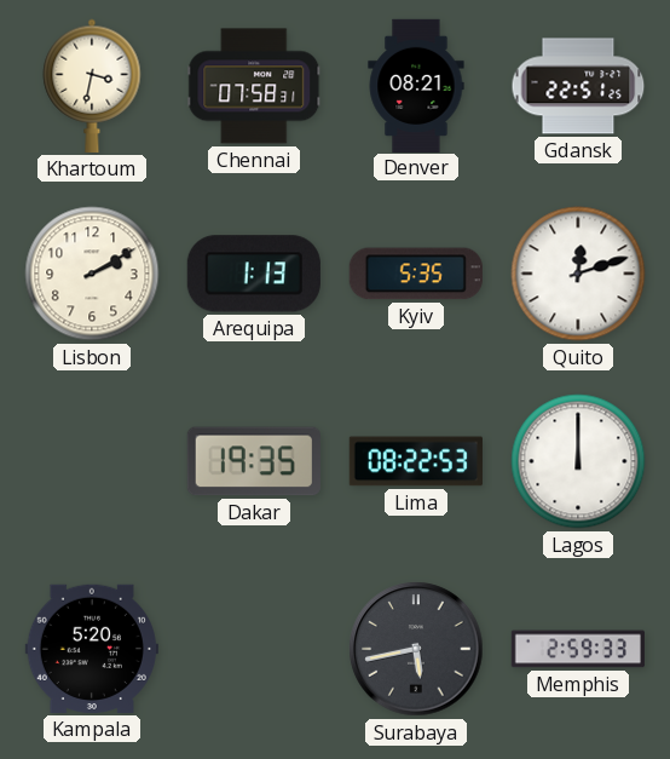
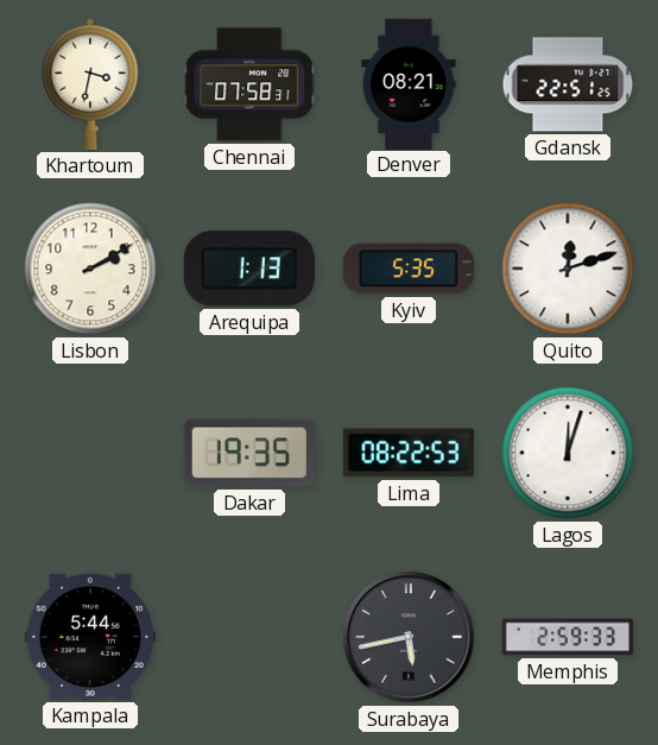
Lagos: 12:00 -> 12:03 (568, 453)
Kampala: 5:20 -> 5:44 (90, 637)
